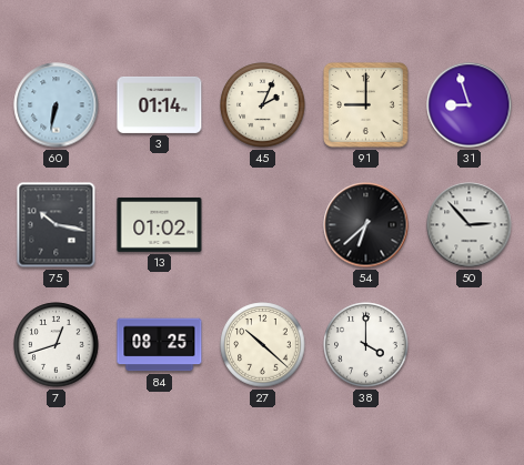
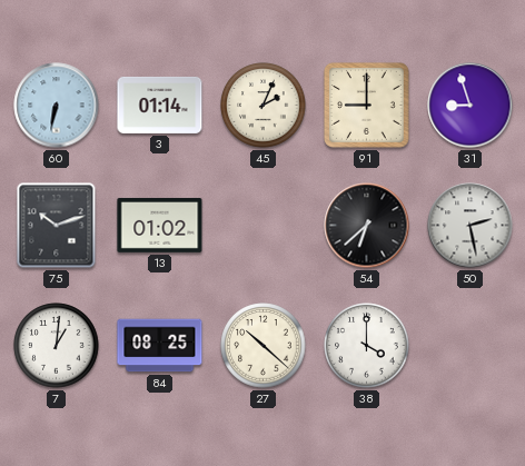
75: 10:17 -> 10:12 (57, 226)
50: 2:53 -> 2:28 (470, 226)
7: 12:42 -> 1:01 (57, 346)
